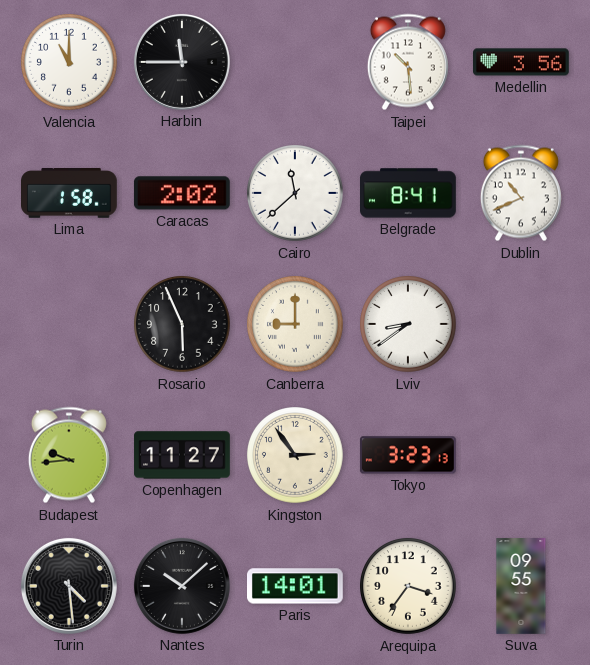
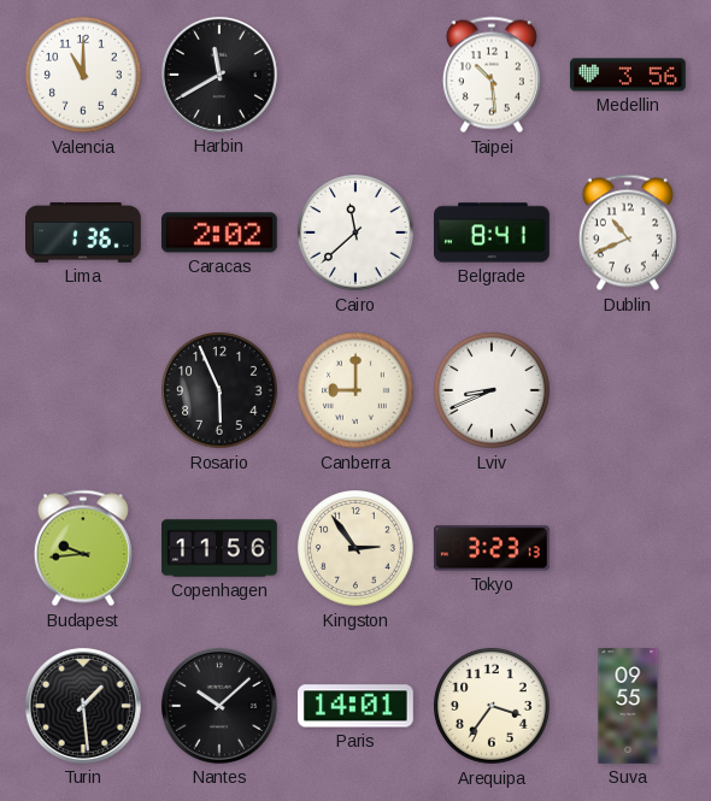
Harbin: 11:45 -> 11:40 (219, 75)
Lima: 1:58 -> 1:36 (84, 234)
Lviv: 8:39 -> 8:41 (492, 390)
Copenhagen: 11:27 -> 11:56 (219, 548)
Turin: 4:29 -> 1:29 (83, 706)
